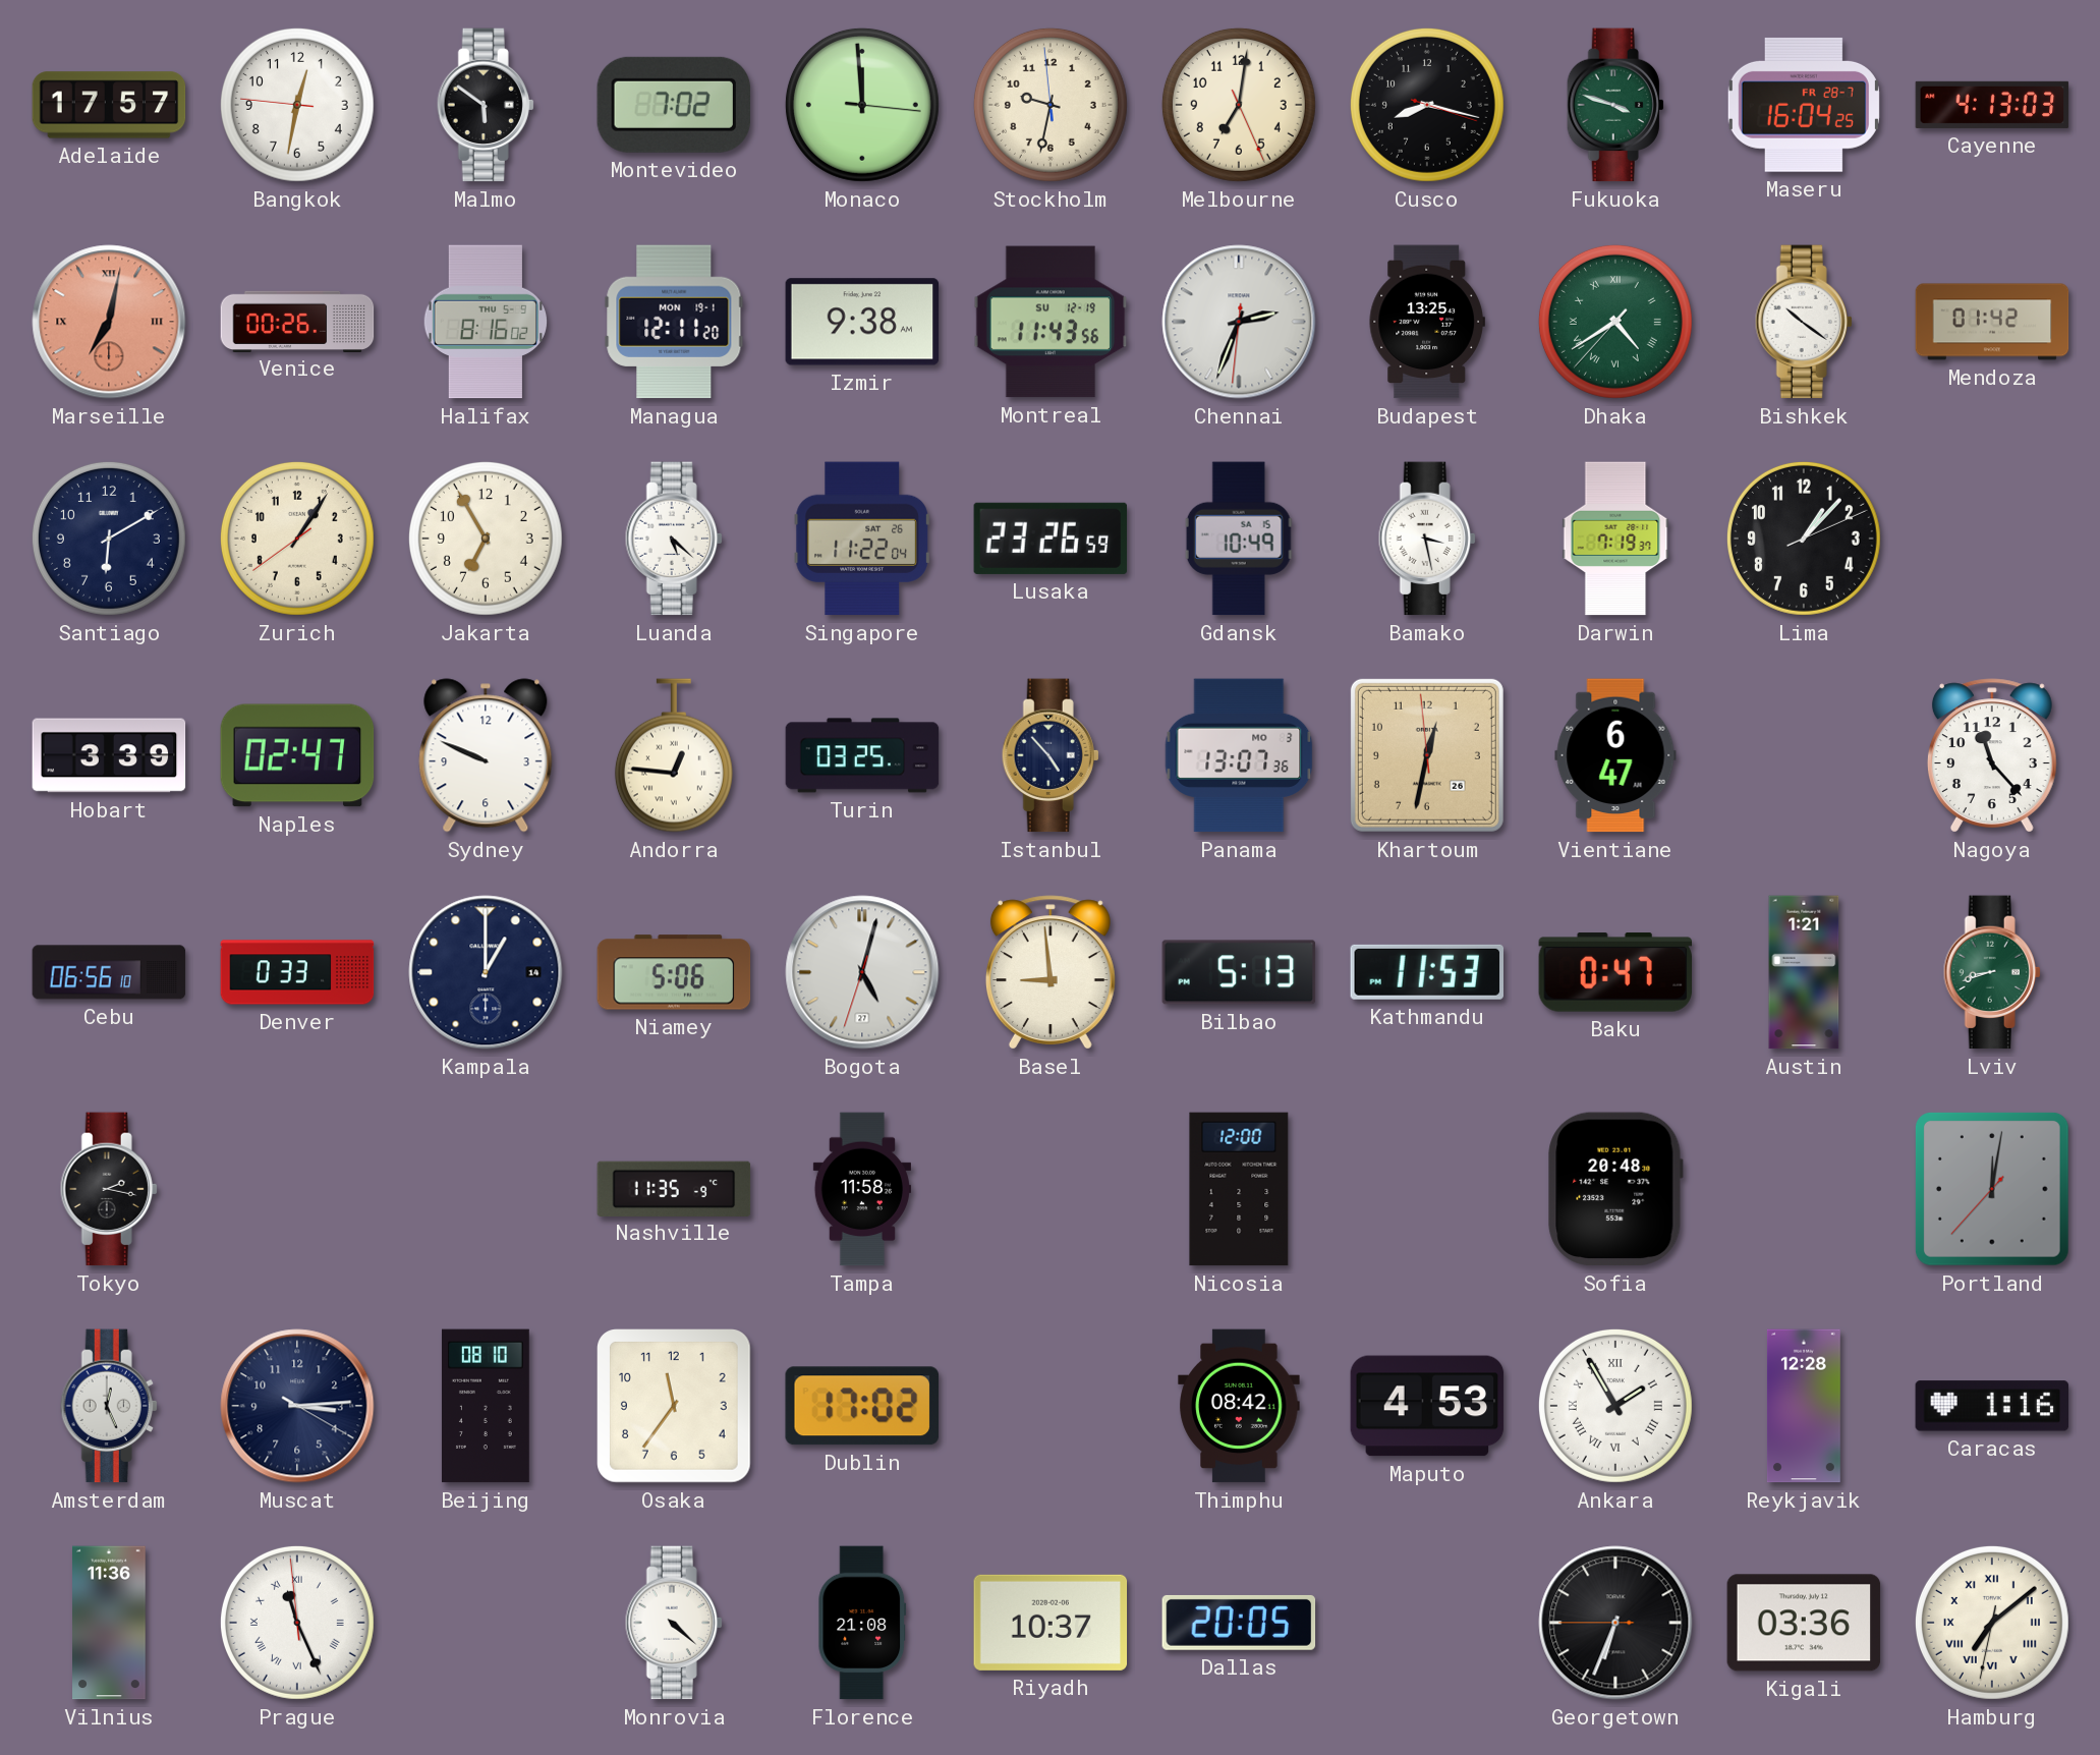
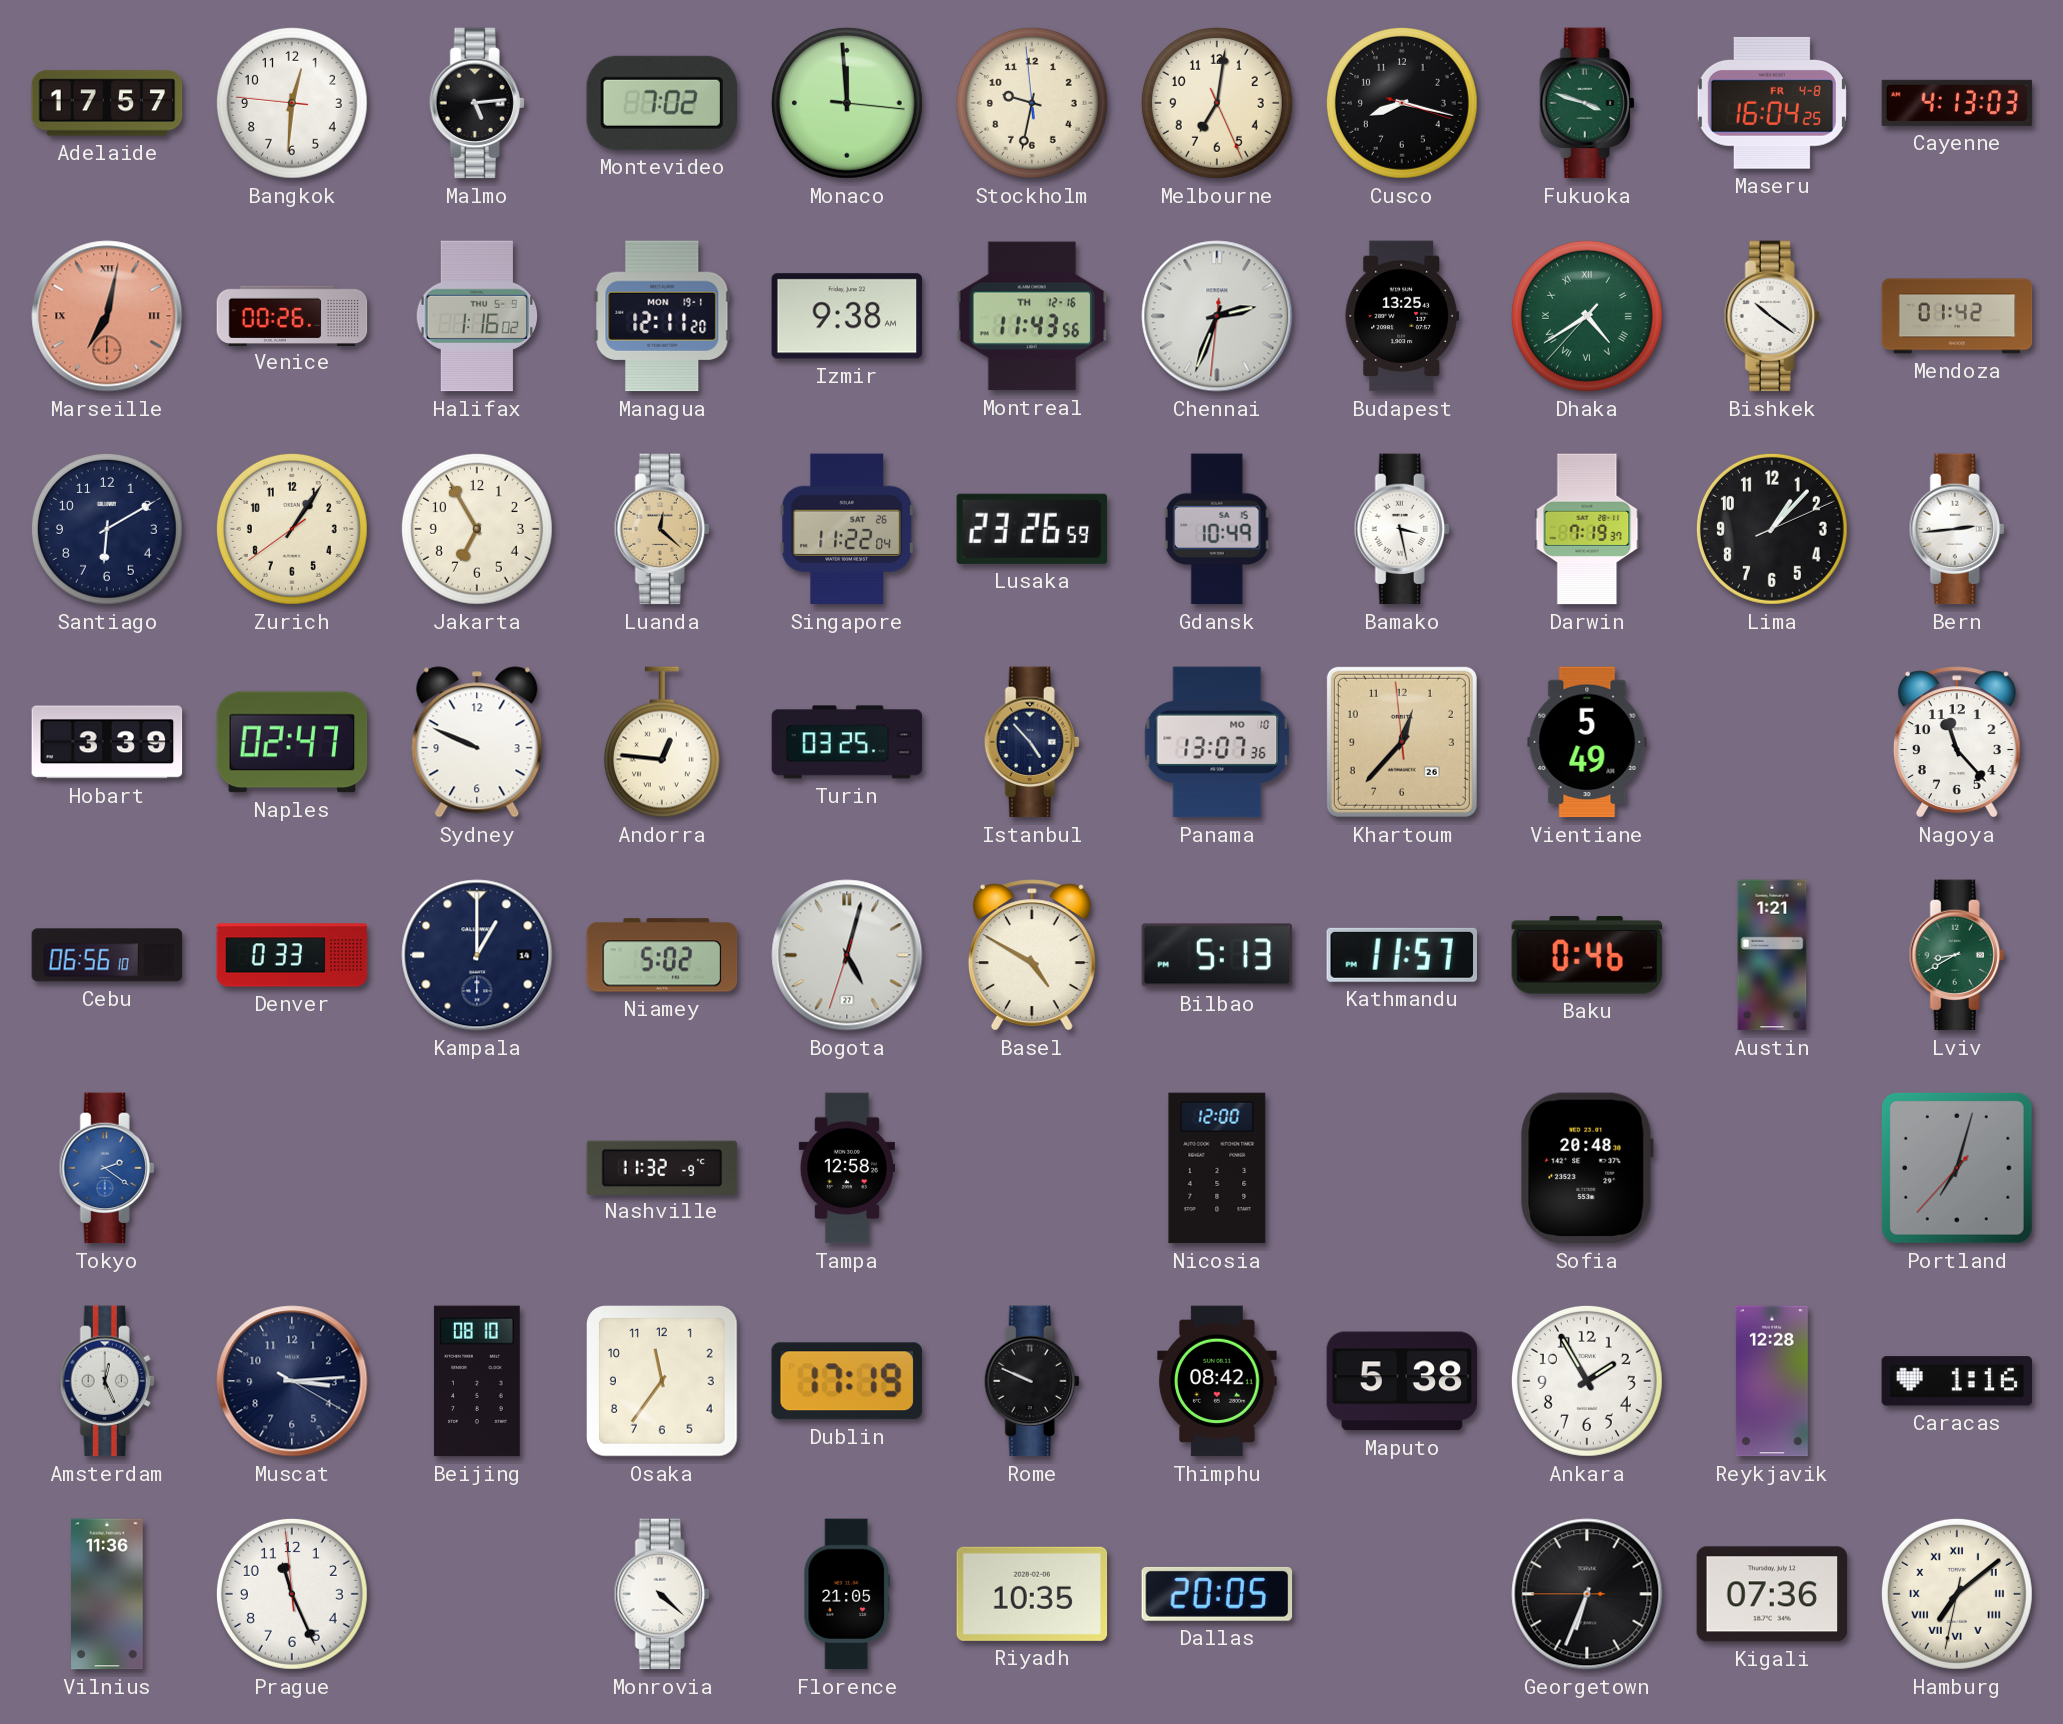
Bangkok: 12:31 -> 12:30 (292, 103)
Malmo: 5:51 -> 5:14 (477, 103)
Maseru date: FR 28-7 -> FR 4-8 (1772, 103)
Halifax: 8:16 -> 1:16 (477, 316)
Montreal date: SU 12-19 -> TH 12-16 (1032, 316)
Luanda: 5:22 -> 12:22 (662, 529)
Luanda dial: white -> champagne (662, 529)
Bern: none -> 2:44 (1957, 529)
Panama date: MO 3 -> MO 10 (1217, 742)
Khartoum: 12:31 -> 12:36 (1402, 742)
Vientiane: 6:47 -> 5:49 (1587, 742)
Niamey: 5:06 -> 5:02 (662, 955)
Basel: 8:59 -> 4:50 (1032, 955)
Kathmandu: 11:53 -> 11:57 (1401, 955)
Baku: 0:47 -> 0:46 (1587, 955)
Lviv: 8:42 -> 8:40 (1957, 955)
Tokyo: 2:17 -> 2:21 (107, 1168)
Tokyo dial: black -> blue (107, 1168)
Nashville: 11:35 -> 11:32 (662, 1167)
Tampa: 11:58 -> 12:58 (846, 1168)
Portland: 12:01 -> 7:02 (1957, 1168)
Dublin: 17:02 -> 17:19 (847, 1381)
Rome: none -> 9:49 (1032, 1381)
Maputo: 4:53 -> 5:38 (1402, 1381)
Ankara numerals: Roman -> Arabic (1587, 1381)
Prague numerals: Roman -> Arabic (292, 1594)
Florence: 21:08 -> 21:05 (847, 1594)
Riyadh: 10:37 -> 10:35 (1032, 1594)
Kigali: 03:36 -> 07:36 (1772, 1594)
